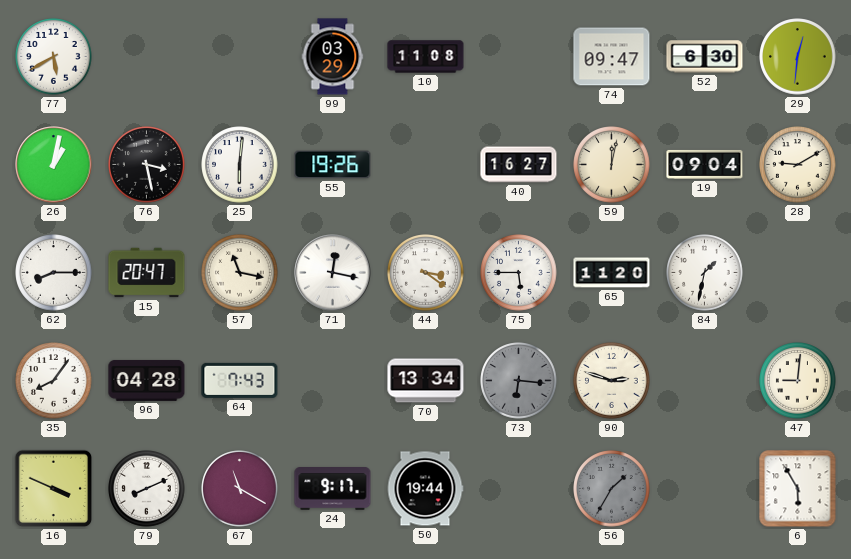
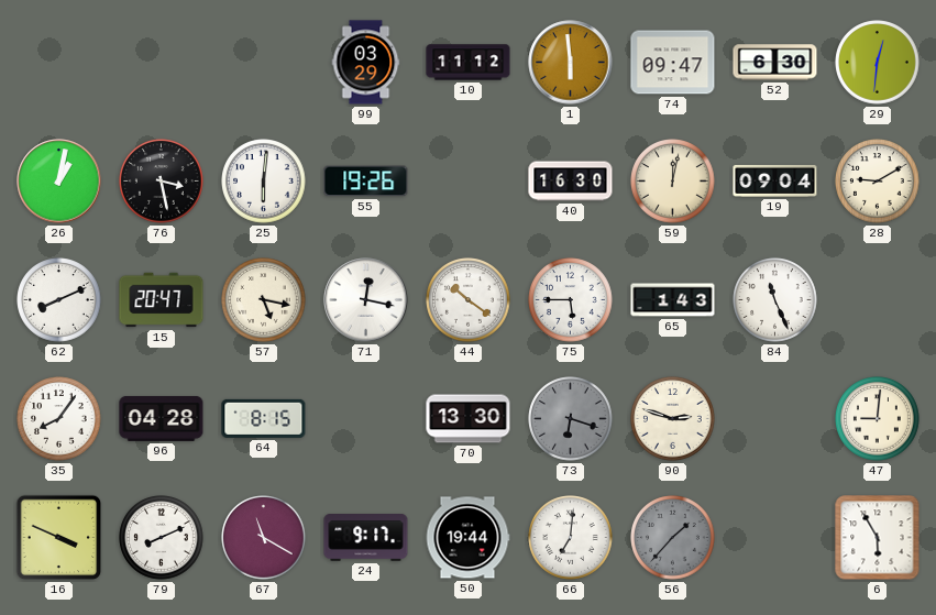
77: 5:40 -> none (54, 57)
10: 11:08 -> 11:12 (469, 63)
1: none -> 5:59 (571, 63)
40: 16:27 -> 16:30 (571, 182)
62: 8:15 -> 8:11 (59, 300)
57: 11:17 -> 5:17 (264, 300)
44: 3:21 -> 10:21 (469, 300)
65: 11:20 -> 1:43 (673, 300)
84: 1:32 -> 11:26 (775, 300)
64: 7:43 -> 8:15 (264, 418)
70: 13:34 -> 13:30 (469, 419)
73: 6:16 -> 6:18 (571, 419)
66: none -> 7:01 (571, 538)
56: 1:35 -> 1:37 (673, 538)
